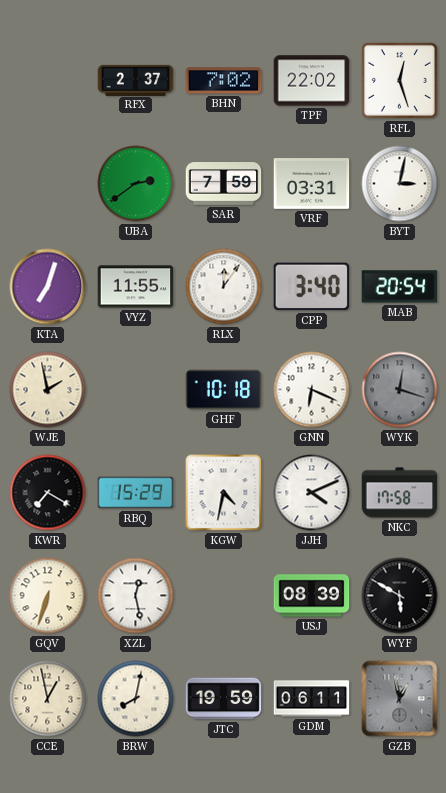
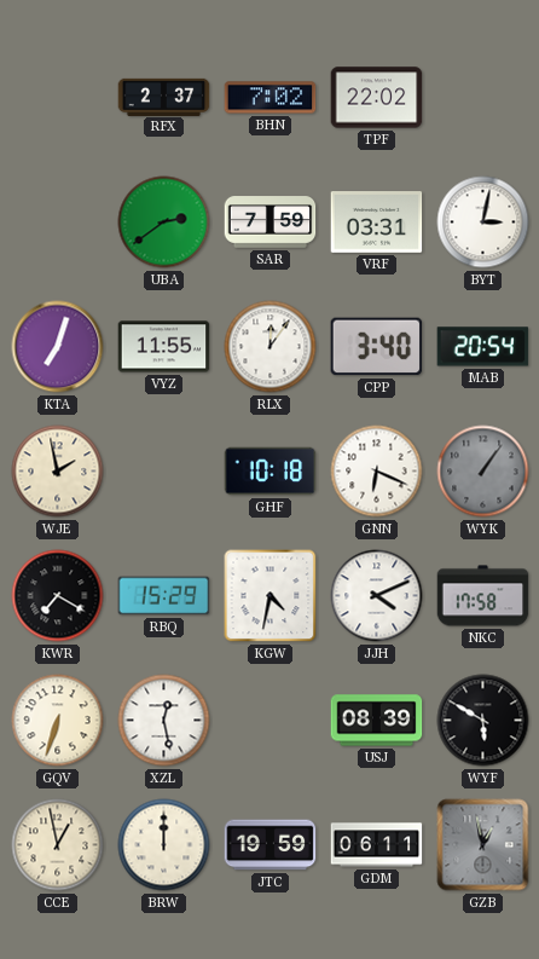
RFL: 12:27 -> none (399, 80)
WYK: 12:18 -> 1:06 (483, 472)
BRW: 8:02 -> 12:00 (164, 845)
